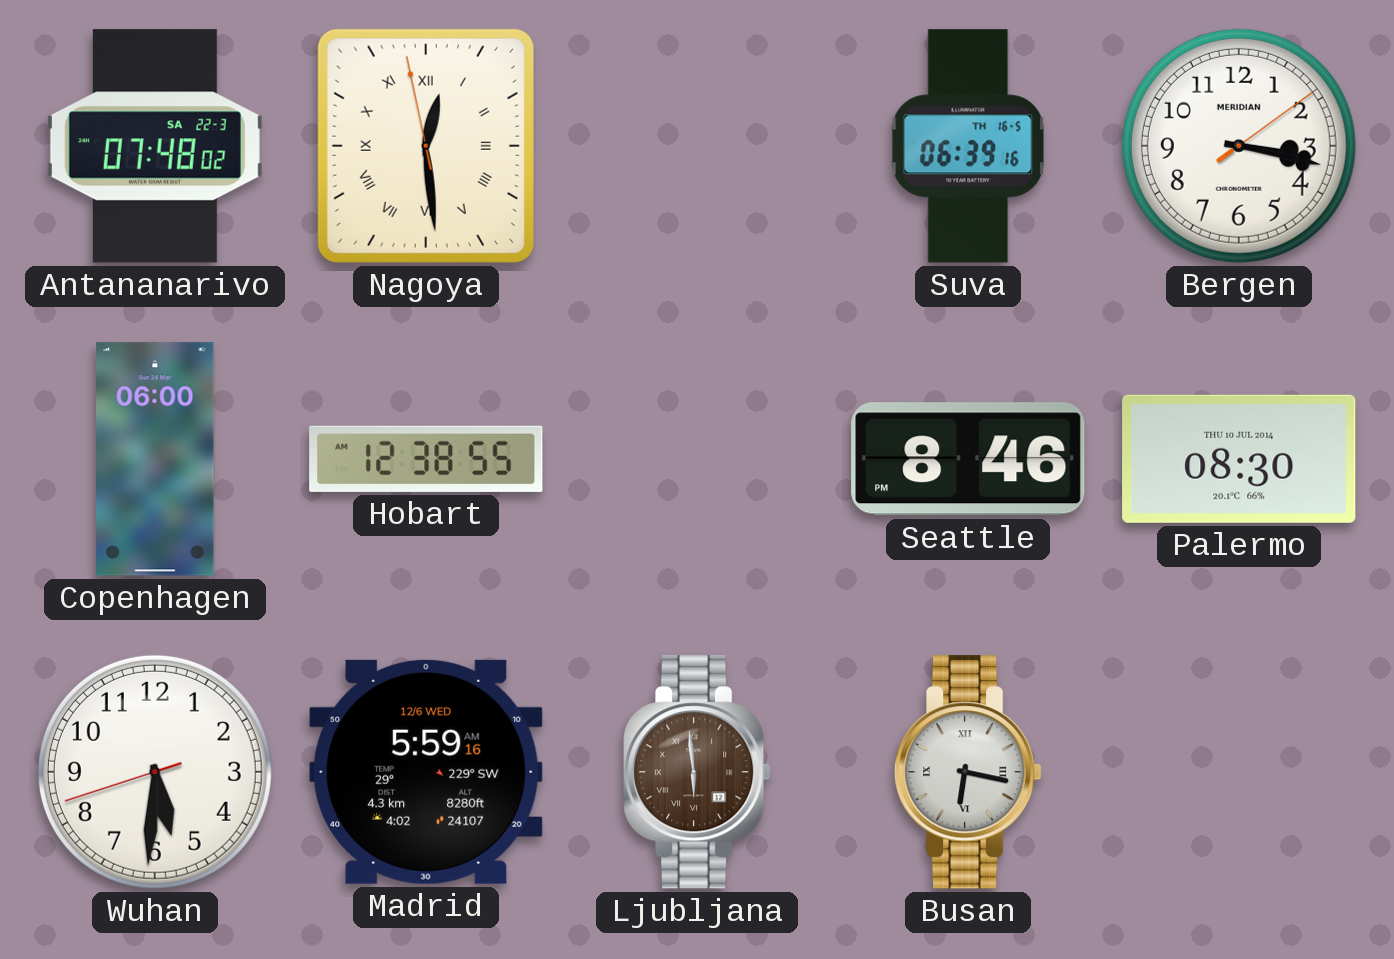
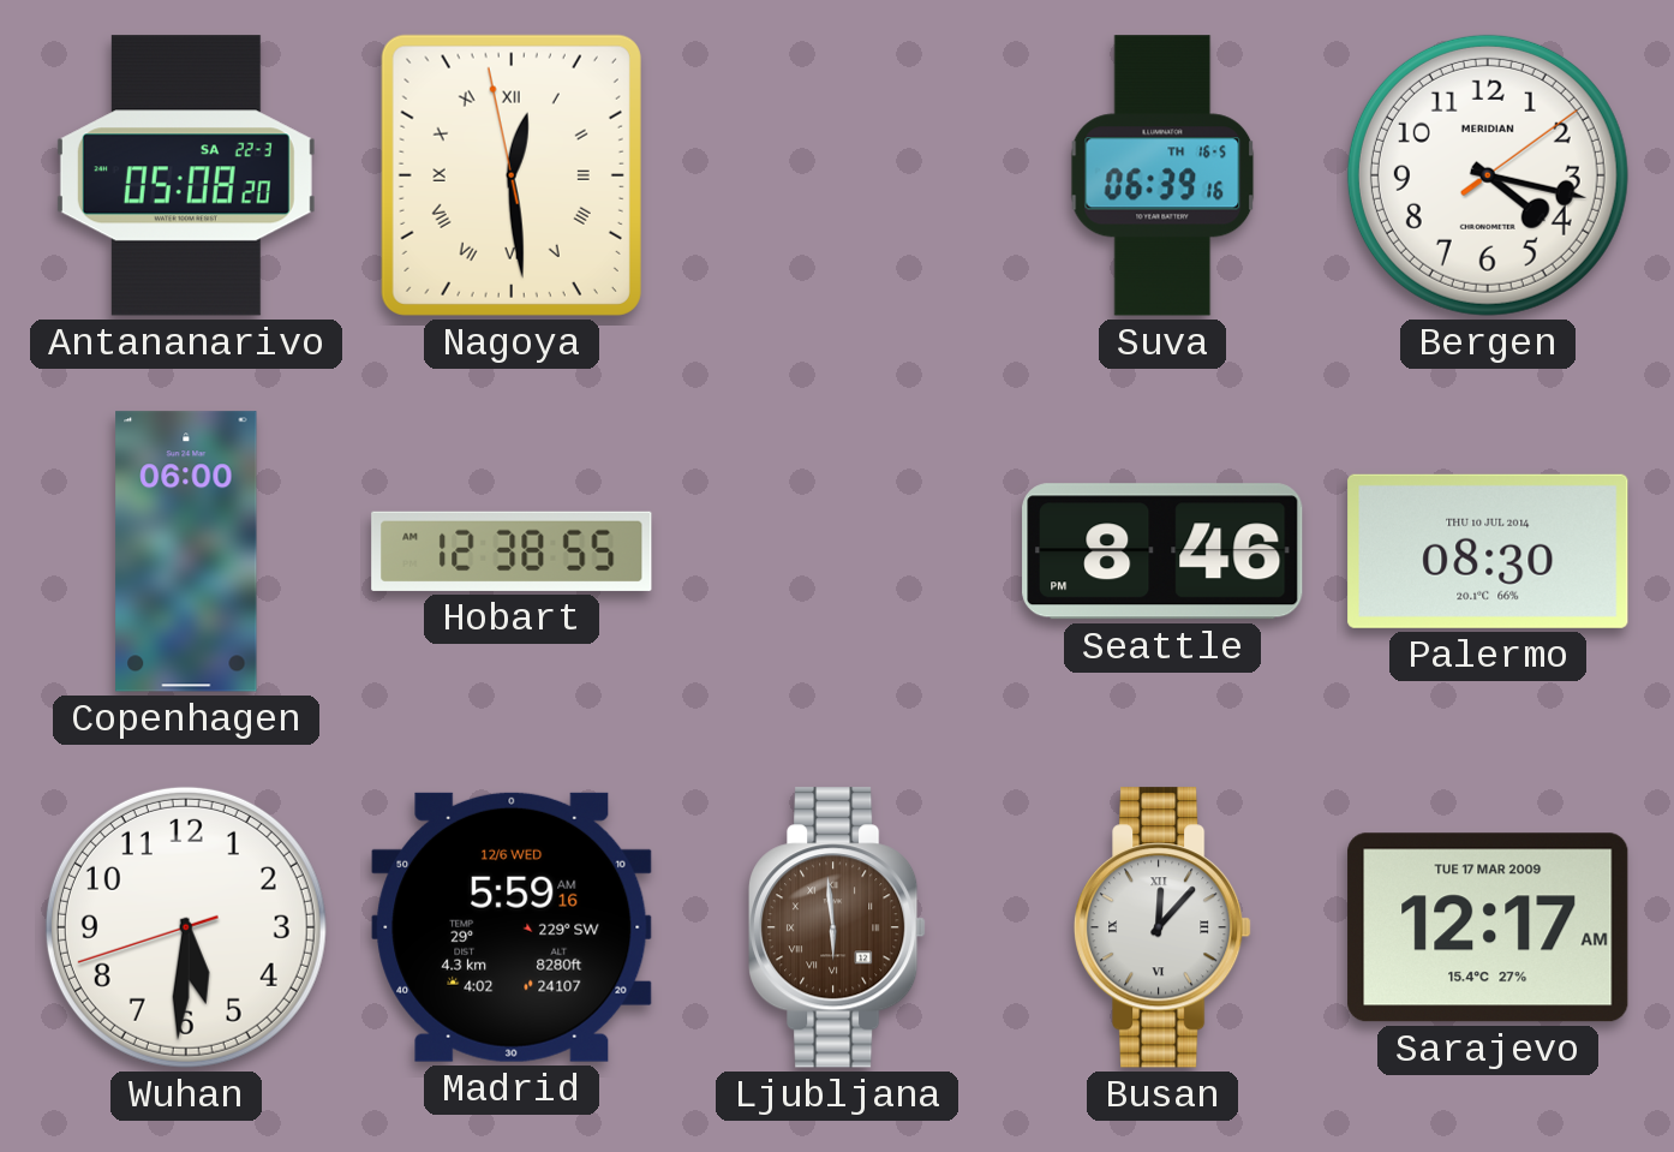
Antananarivo: 07:48 -> 05:08 (186, 175)
Bergen: 3:17 -> 4:17 (1488, 175)
Busan: 6:17 -> 12:07 (1164, 927)
Sarajevo: none -> 12:17 (1488, 927)
